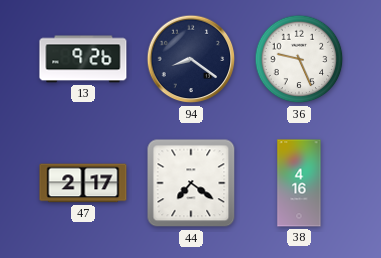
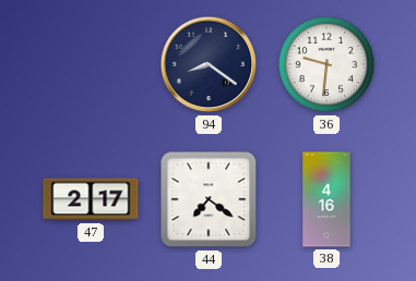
13: 9:26 -> none (83, 59)
36: 9:26 -> 9:31 (326, 64)
